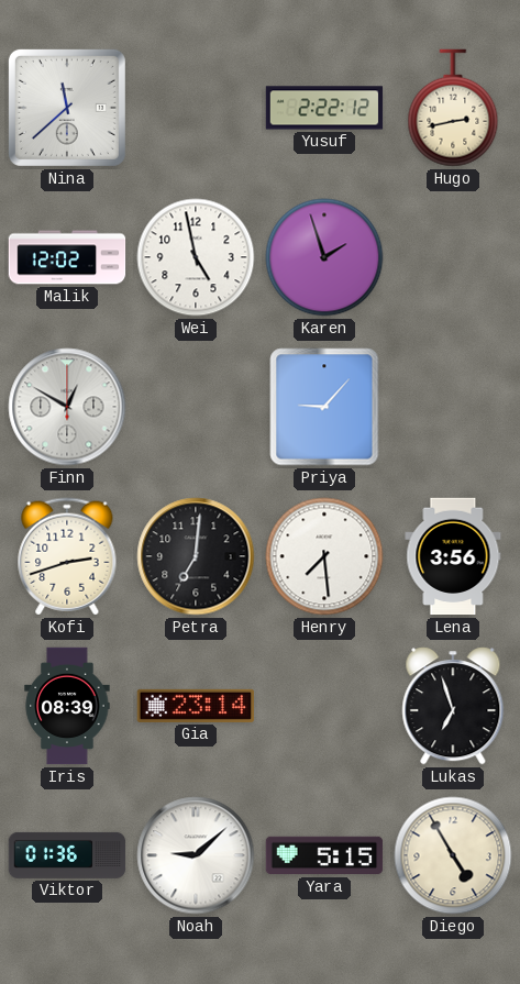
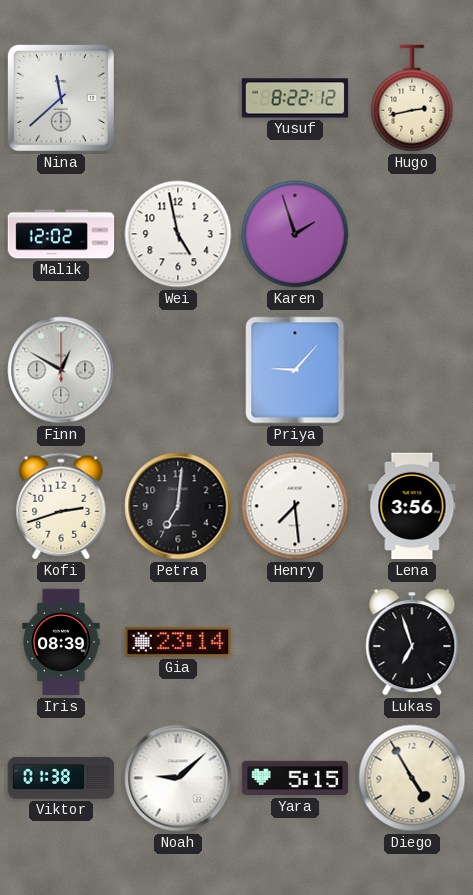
Yusuf: 2:22 -> 8:22 (295, 98)
Viktor: 01:36 -> 01:38 (61, 778)
